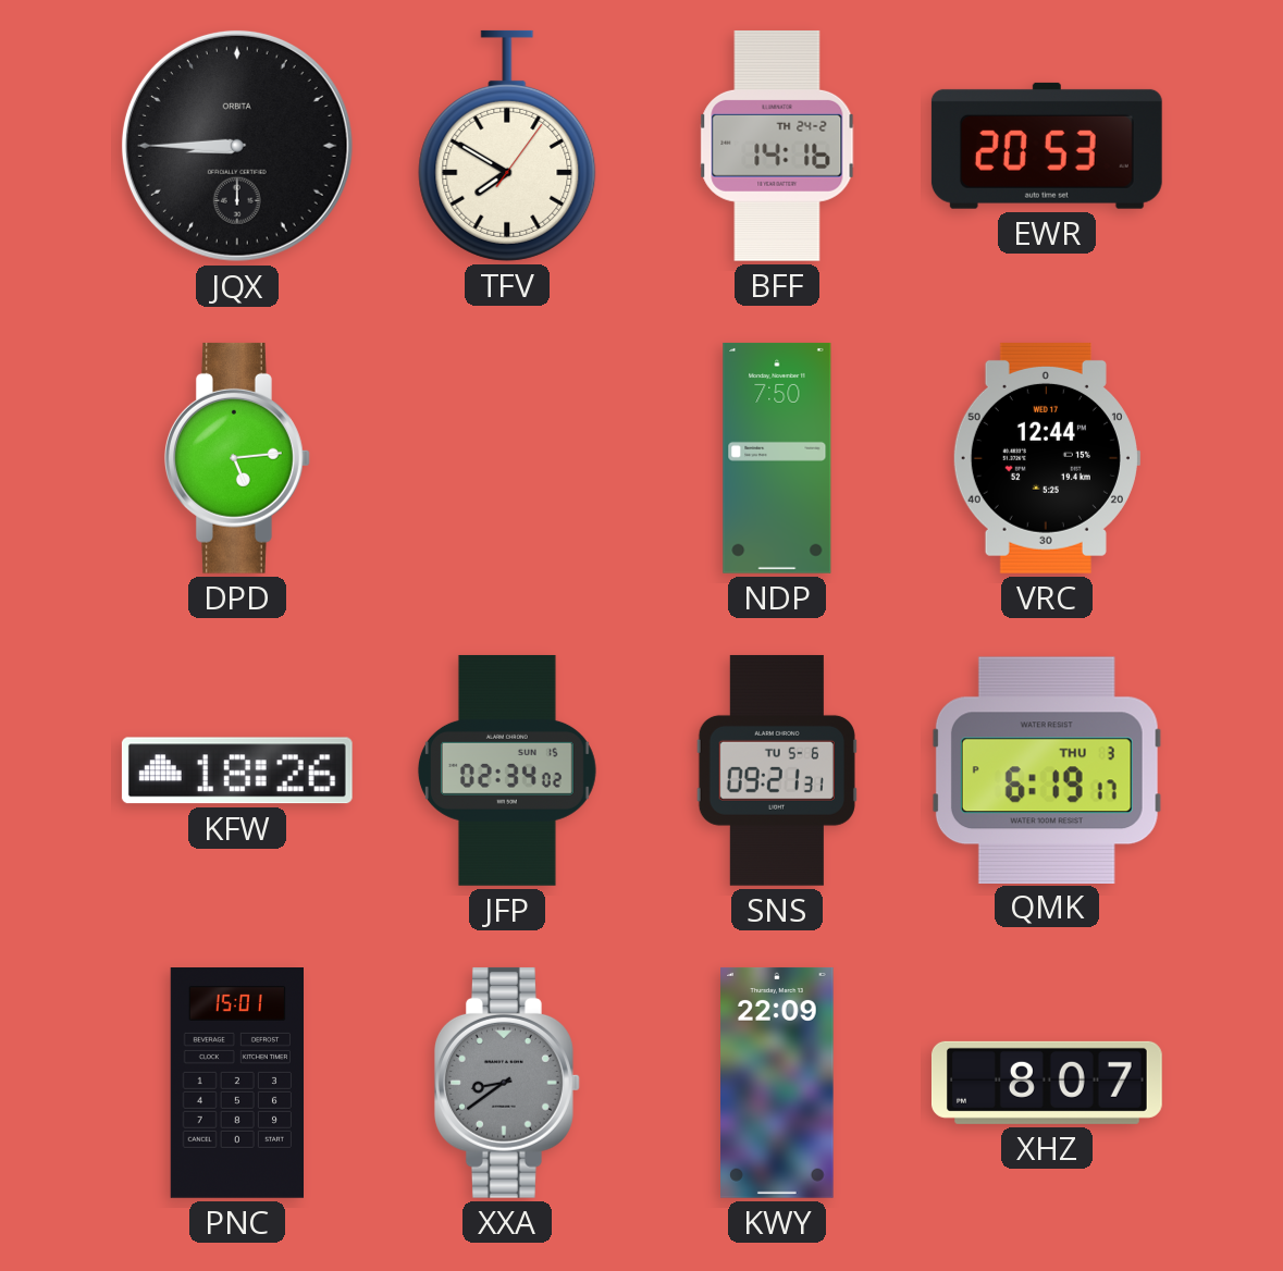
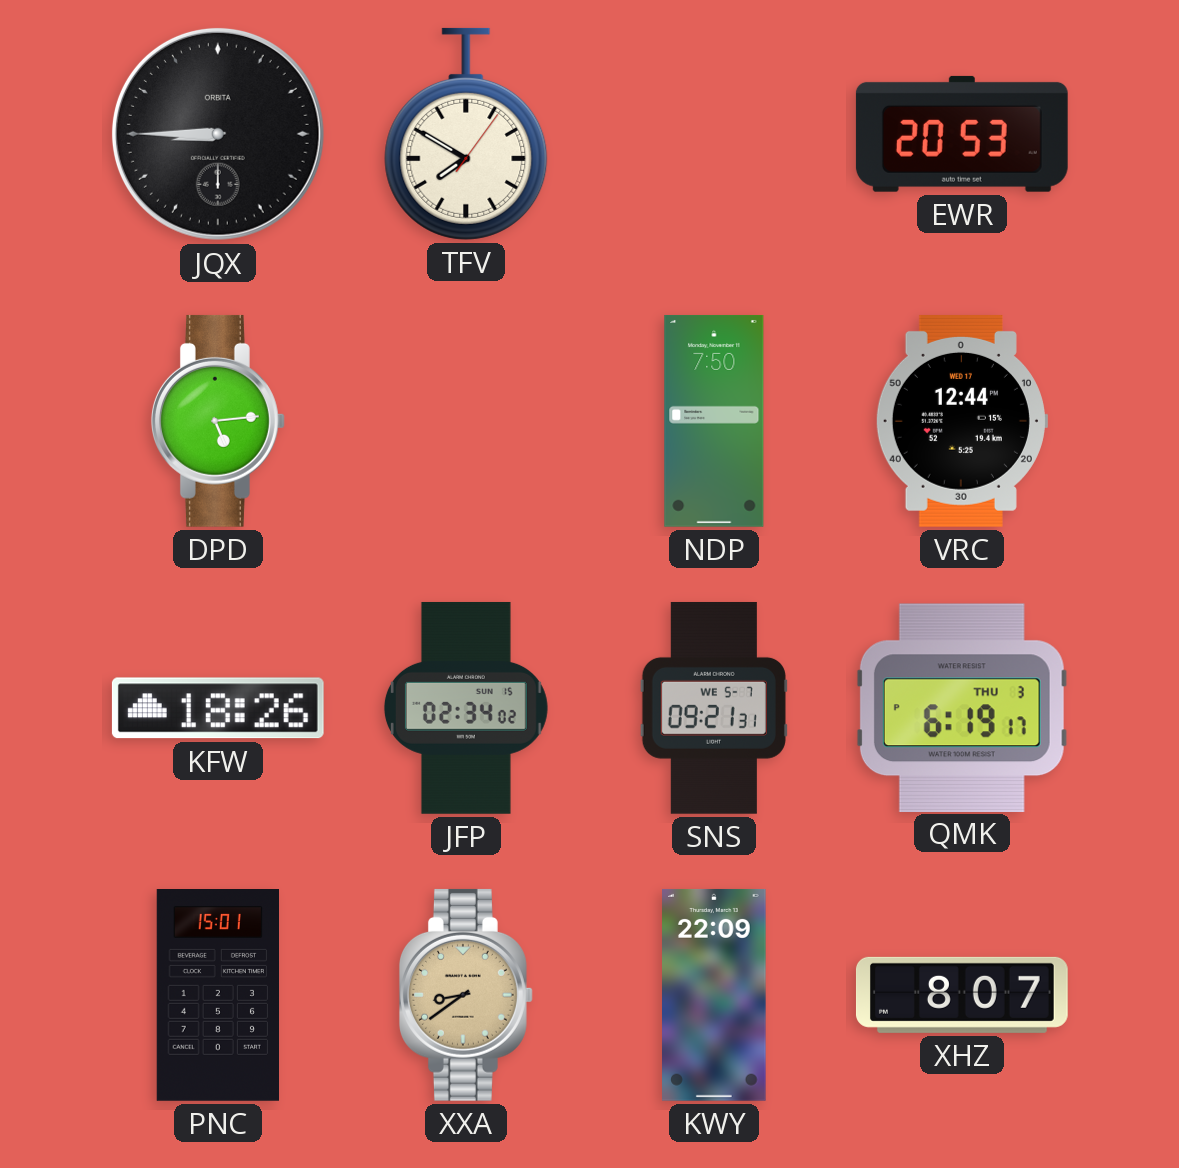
BFF: 14:16 -> none (777, 146)
SNS date: TU 5-6 -> WE 5-7 (714, 708)
XXA dial: grey -> champagne (466, 995)
